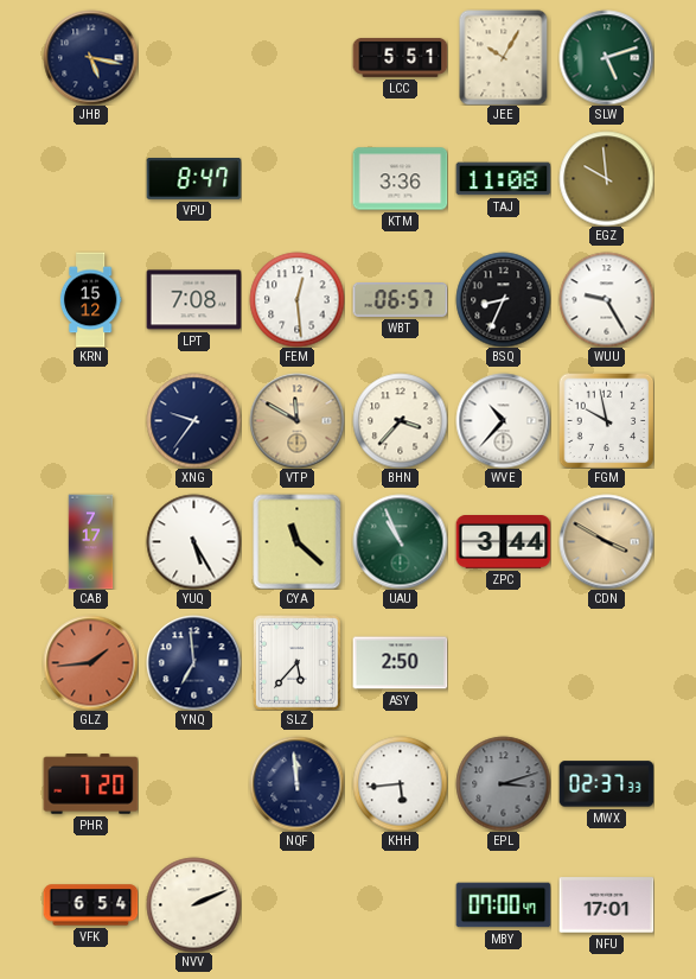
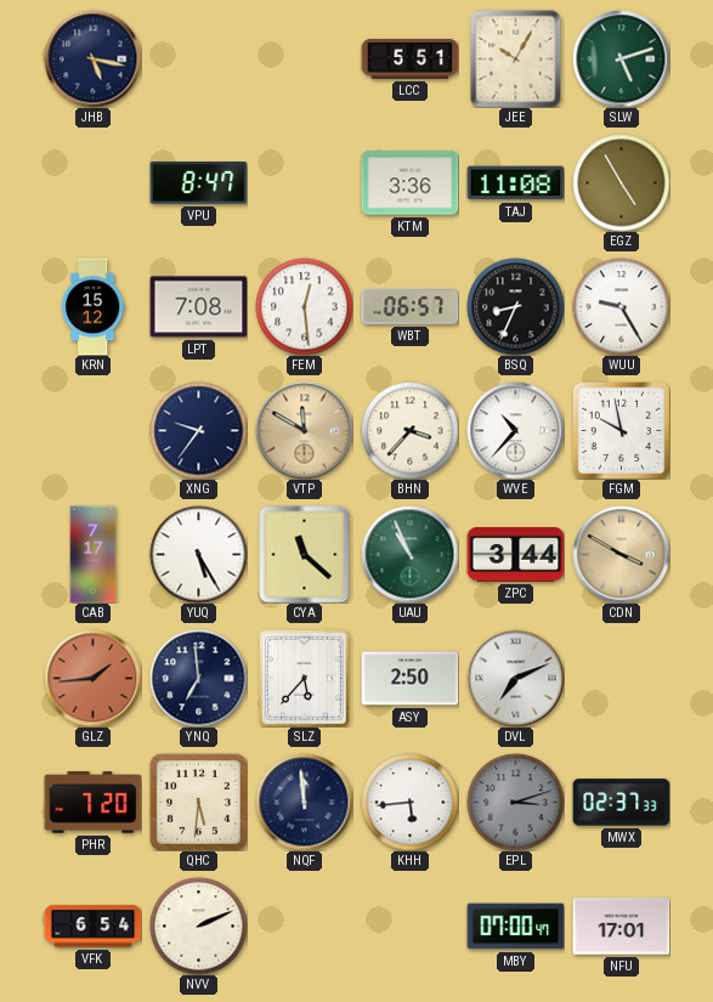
EGZ: 9:59 -> 4:55 (621, 182)
DVL: none -> 7:11 (515, 678)
QHC: none -> 5:31 (198, 802)
